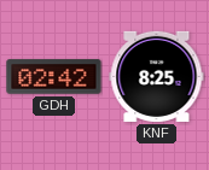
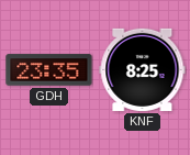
GDH: 02:42 -> 23:35 (49, 70)
